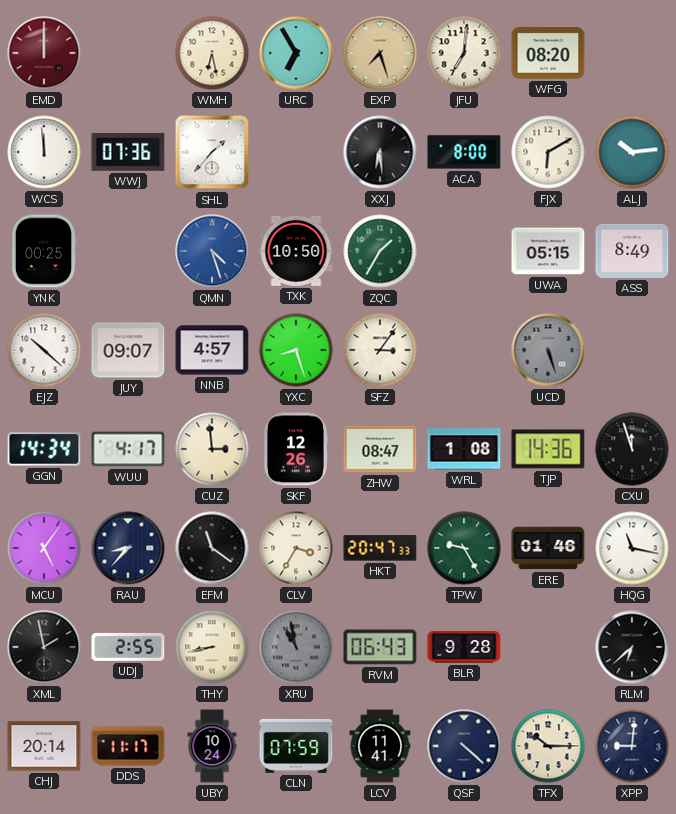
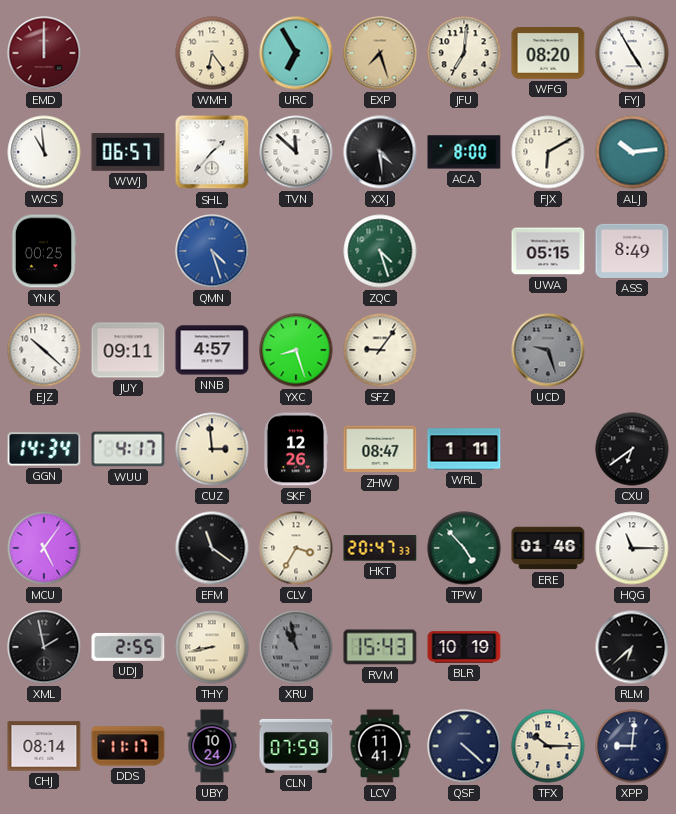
WMH: 6:28 -> 6:24 (212, 53)
FYJ: none -> 4:55 (632, 53)
WCS: 11:59 -> 10:59 (44, 152)
WWJ: 07:36 -> 06:57 (128, 152)
TVN: none -> 11:52 (296, 152)
XXJ: 6:29 -> 4:29 (380, 152)
TXK: 10:50 -> none (296, 251)
ZQC: 1:35 -> 4:27 (380, 251)
JUY: 09:07 -> 09:11 (128, 350)
SFZ: 3:06 -> 9:06 (380, 350)
UCD: 5:27 -> 9:27 (548, 350)
WRL: 1:08 -> 1:11 (464, 449)
TJP: 14:36 -> none (548, 449)
CXU: 11:57 -> 6:39 (632, 449)
RAU: 8:37 -> none (128, 548)
TPW: 9:25 -> 4:53 (464, 548)
HQG: 11:17 -> 11:15 (632, 548)
RVM: 06:43 -> 15:43 (380, 647)
BLR: 9:28 -> 10:19 (464, 647)
CHJ: 20:14 -> 08:14 (44, 746)
